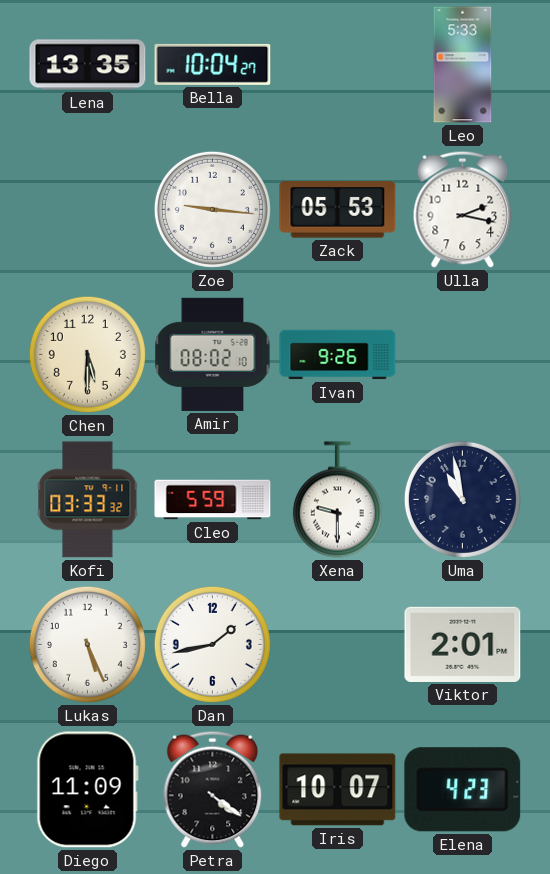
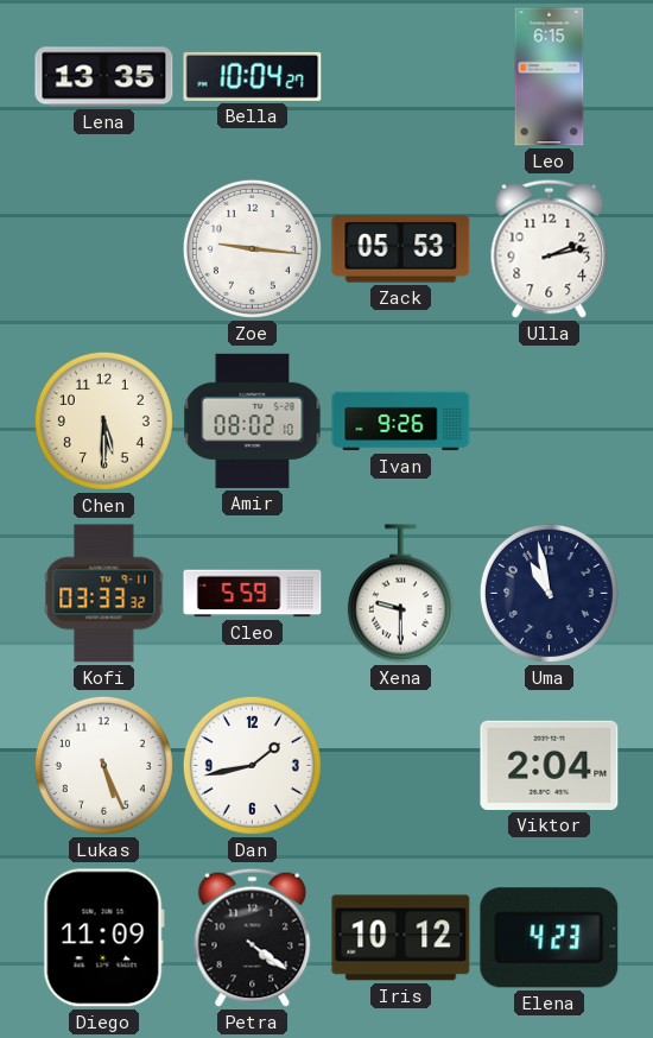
Leo: 5:33 -> 6:15 (550, 77)
Ulla: 2:17 -> 2:13 (550, 248)
Viktor: 2:01 -> 2:04 (550, 765)
Iris: 10:07 -> 10:12 (401, 938)
